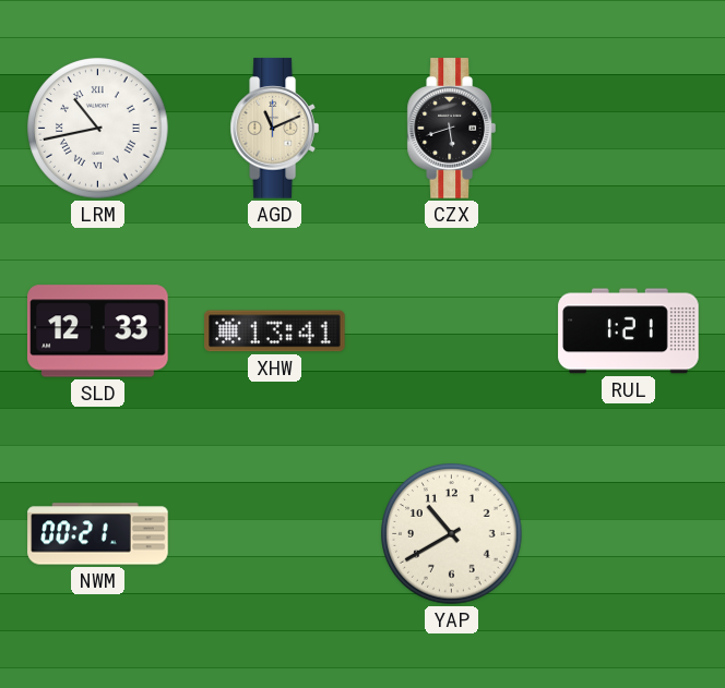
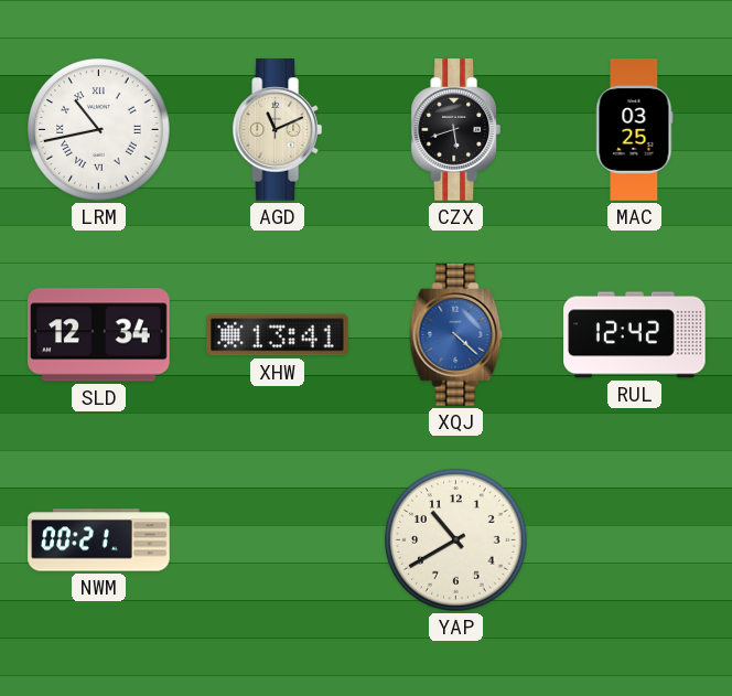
MAC: none -> 03:25 (635, 130)
SLD: 12:33 -> 12:34 (99, 335)
XQJ: none -> 4:22 (456, 335)
RUL: 1:21 -> 12:42 (635, 335)
